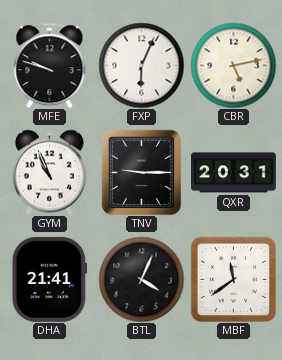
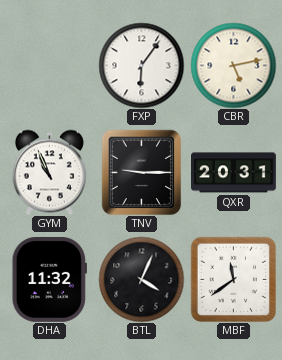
MFE: 9:48 -> none (50, 65)
FXP: 6:04 -> 6:06 (141, 65)
DHA: 21:41 -> 11:32 (49, 279)
